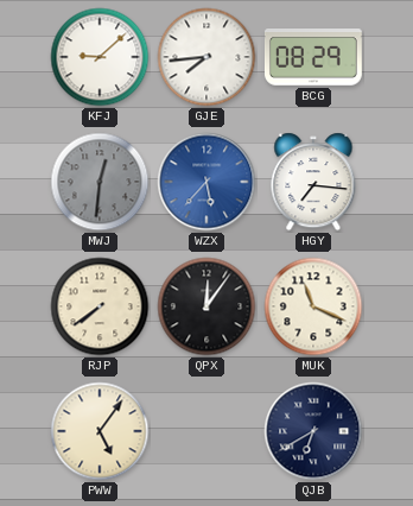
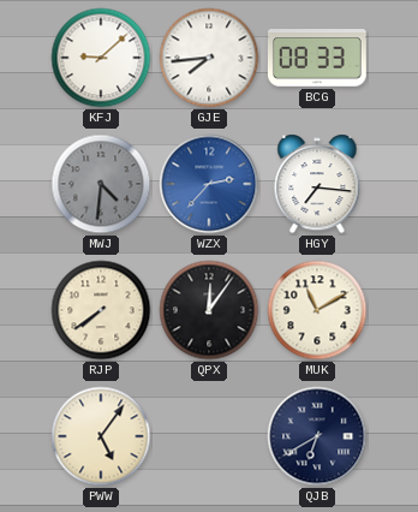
BCG: 08:29 -> 08:33 (317, 59)
MWJ: 12:31 -> 4:31 (101, 184)
WZX: 5:37 -> 2:37 (209, 184)
MUK: 11:19 -> 11:10 (317, 310)
